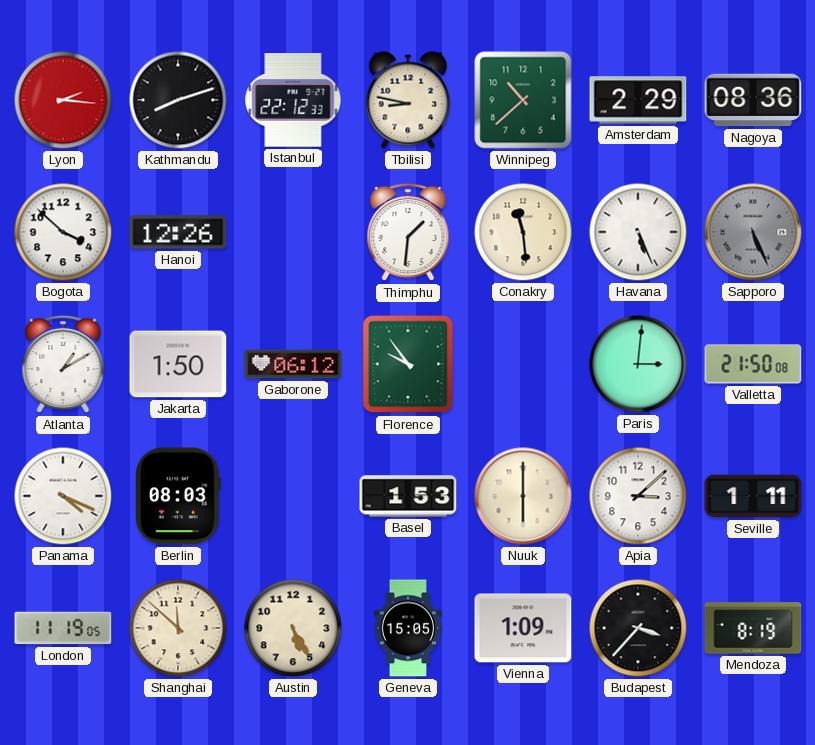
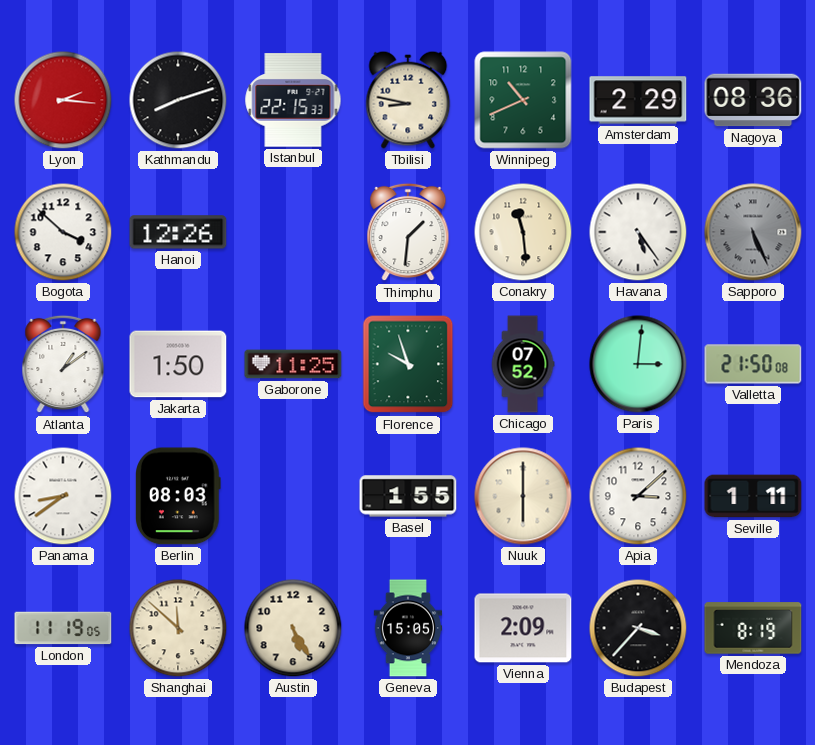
Istanbul: 22:12 -> 22:15 (293, 100)
Winnipeg: 10:38 -> 10:41 (523, 100)
Havana: 5:26 -> 5:24 (638, 232)
Atlanta: 1:10 -> 1:09 (63, 364)
Gaborone: 06:12 -> 11:25 (293, 364)
Florence: 9:54 -> 9:57 (408, 364)
Chicago: none -> 07:52 (523, 364)
Panama: 4:19 -> 8:39 (63, 496)
Basel: 1:53 -> 1:55 (408, 496)
Vienna: 1:09 -> 2:09 (523, 628)
